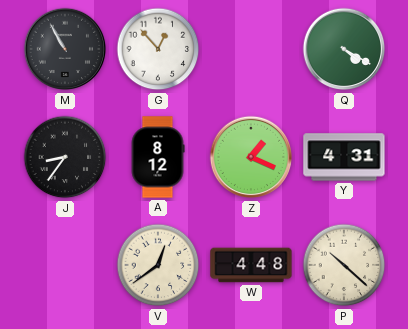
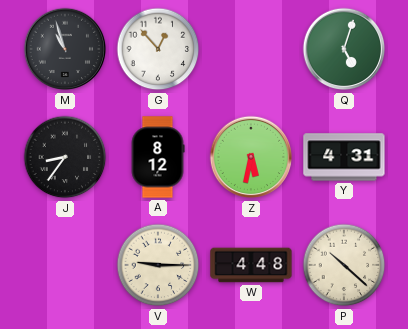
M: 10:55 -> 10:57 (65, 49)
Q: 4:20 -> 5:03 (344, 49)
Z: 1:19 -> 5:32 (251, 157)
V: 12:39 -> 9:15 (158, 265)
